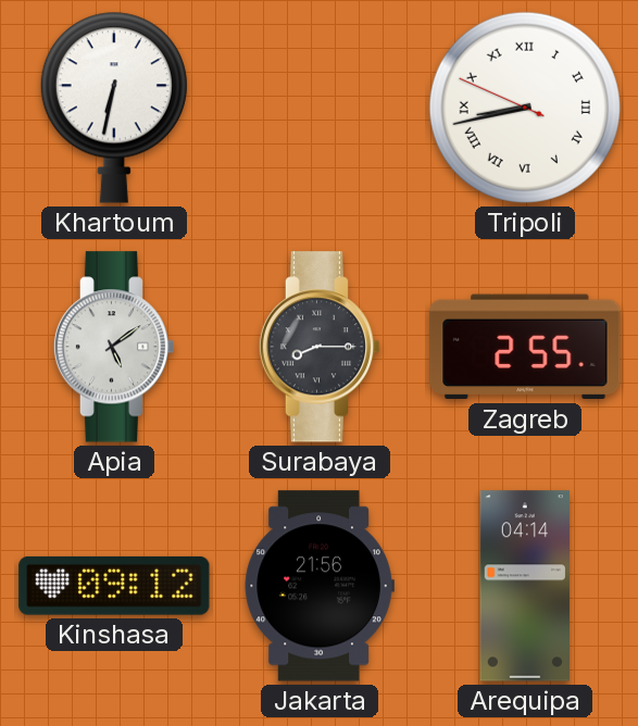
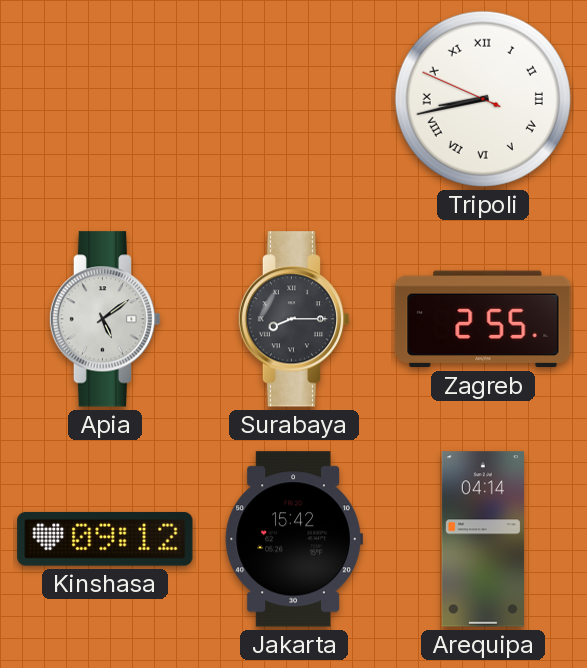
Khartoum: 6:32 -> none (114, 108)
Jakarta: 21:56 -> 15:42 (294, 539)
